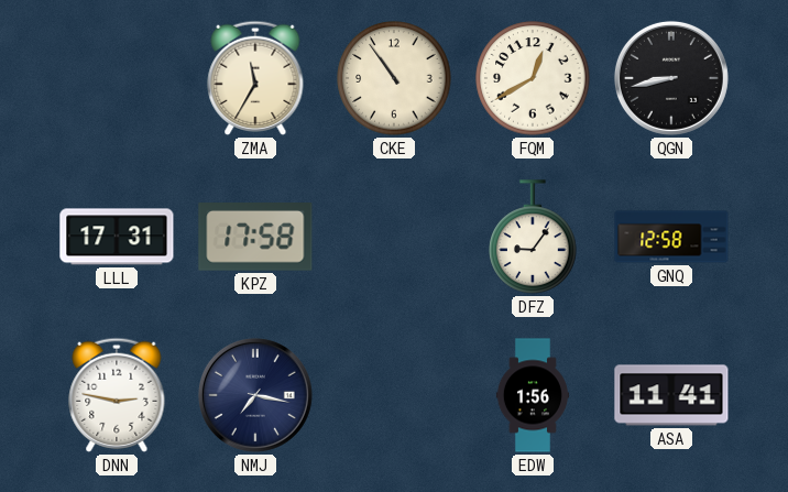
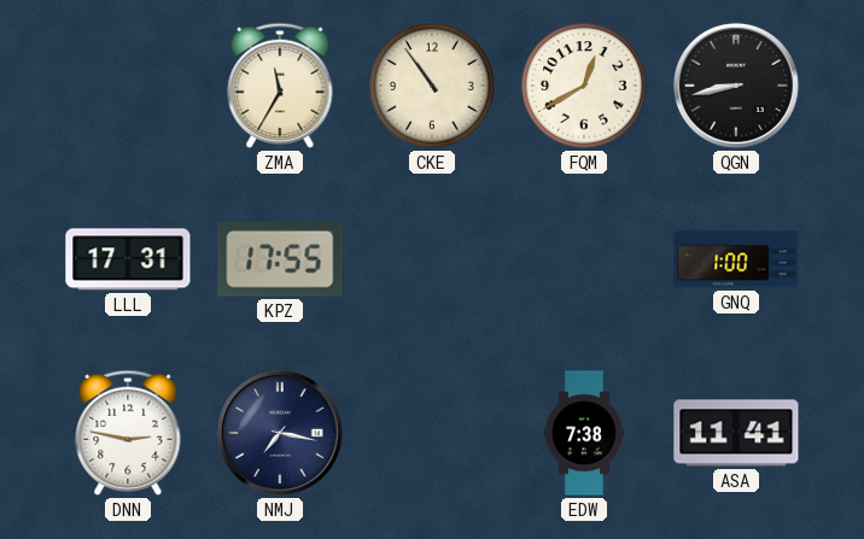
KPZ: 17:58 -> 17:55 (280, 260)
DFZ: 9:06 -> none (533, 237)
GNQ: 12:58 -> 1:00 (736, 259)
EDW: 1:56 -> 7:38 (583, 433)
